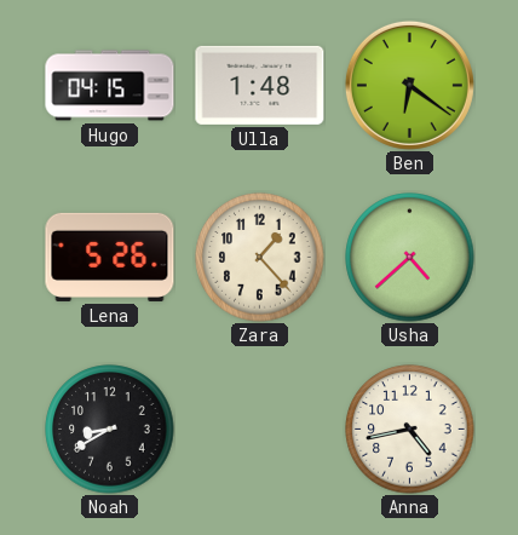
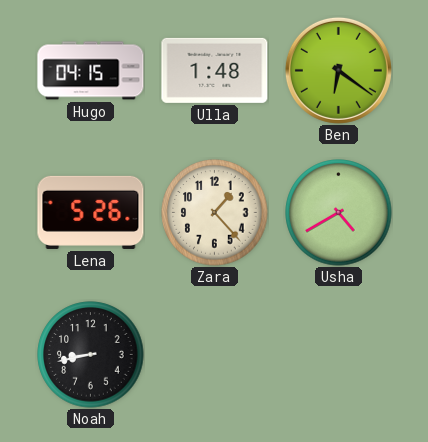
Usha: 4:38 -> 4:40 (339, 213)
Noah: 8:40 -> 8:43 (91, 355)
Anna: 4:43 -> none (410, 430)
